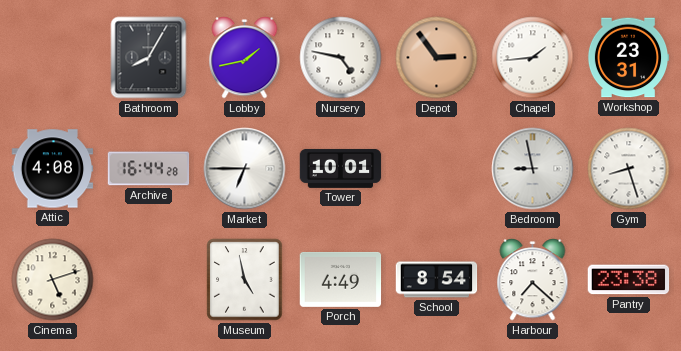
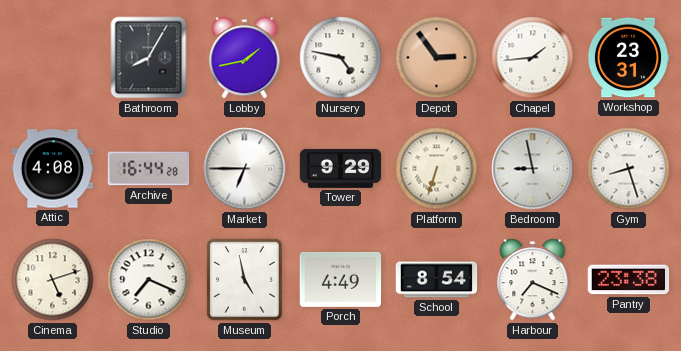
Tower: 10:01 -> 9:29 (341, 168)
Platform: none -> 6:33 (437, 169)
Studio: none -> 7:19 (149, 280)
Harbour: 7:22 -> 7:19 (533, 280)
